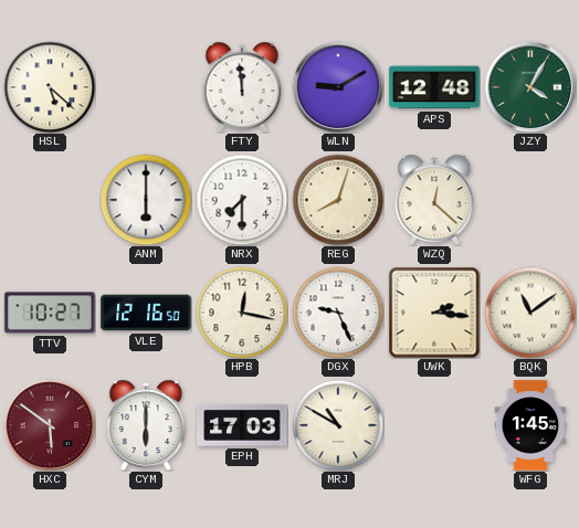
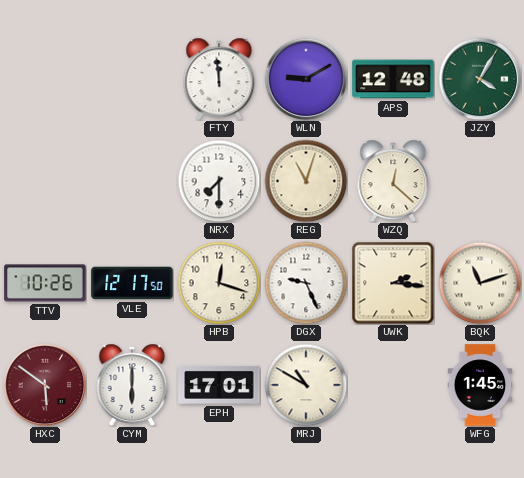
HSL: 5:22 -> none (50, 87)
ANM: 6:00 -> none (146, 200)
REG: 8:03 -> 11:03 (306, 181)
TTV: 10:27 -> 10:26 (45, 283)
VLE: 12:16 -> 12:17 (132, 283)
HPB: 12:17 -> 12:18 (219, 283)
BQK: 11:09 -> 11:12 (480, 283)
EPH: 17:03 -> 17:01 (219, 385)
